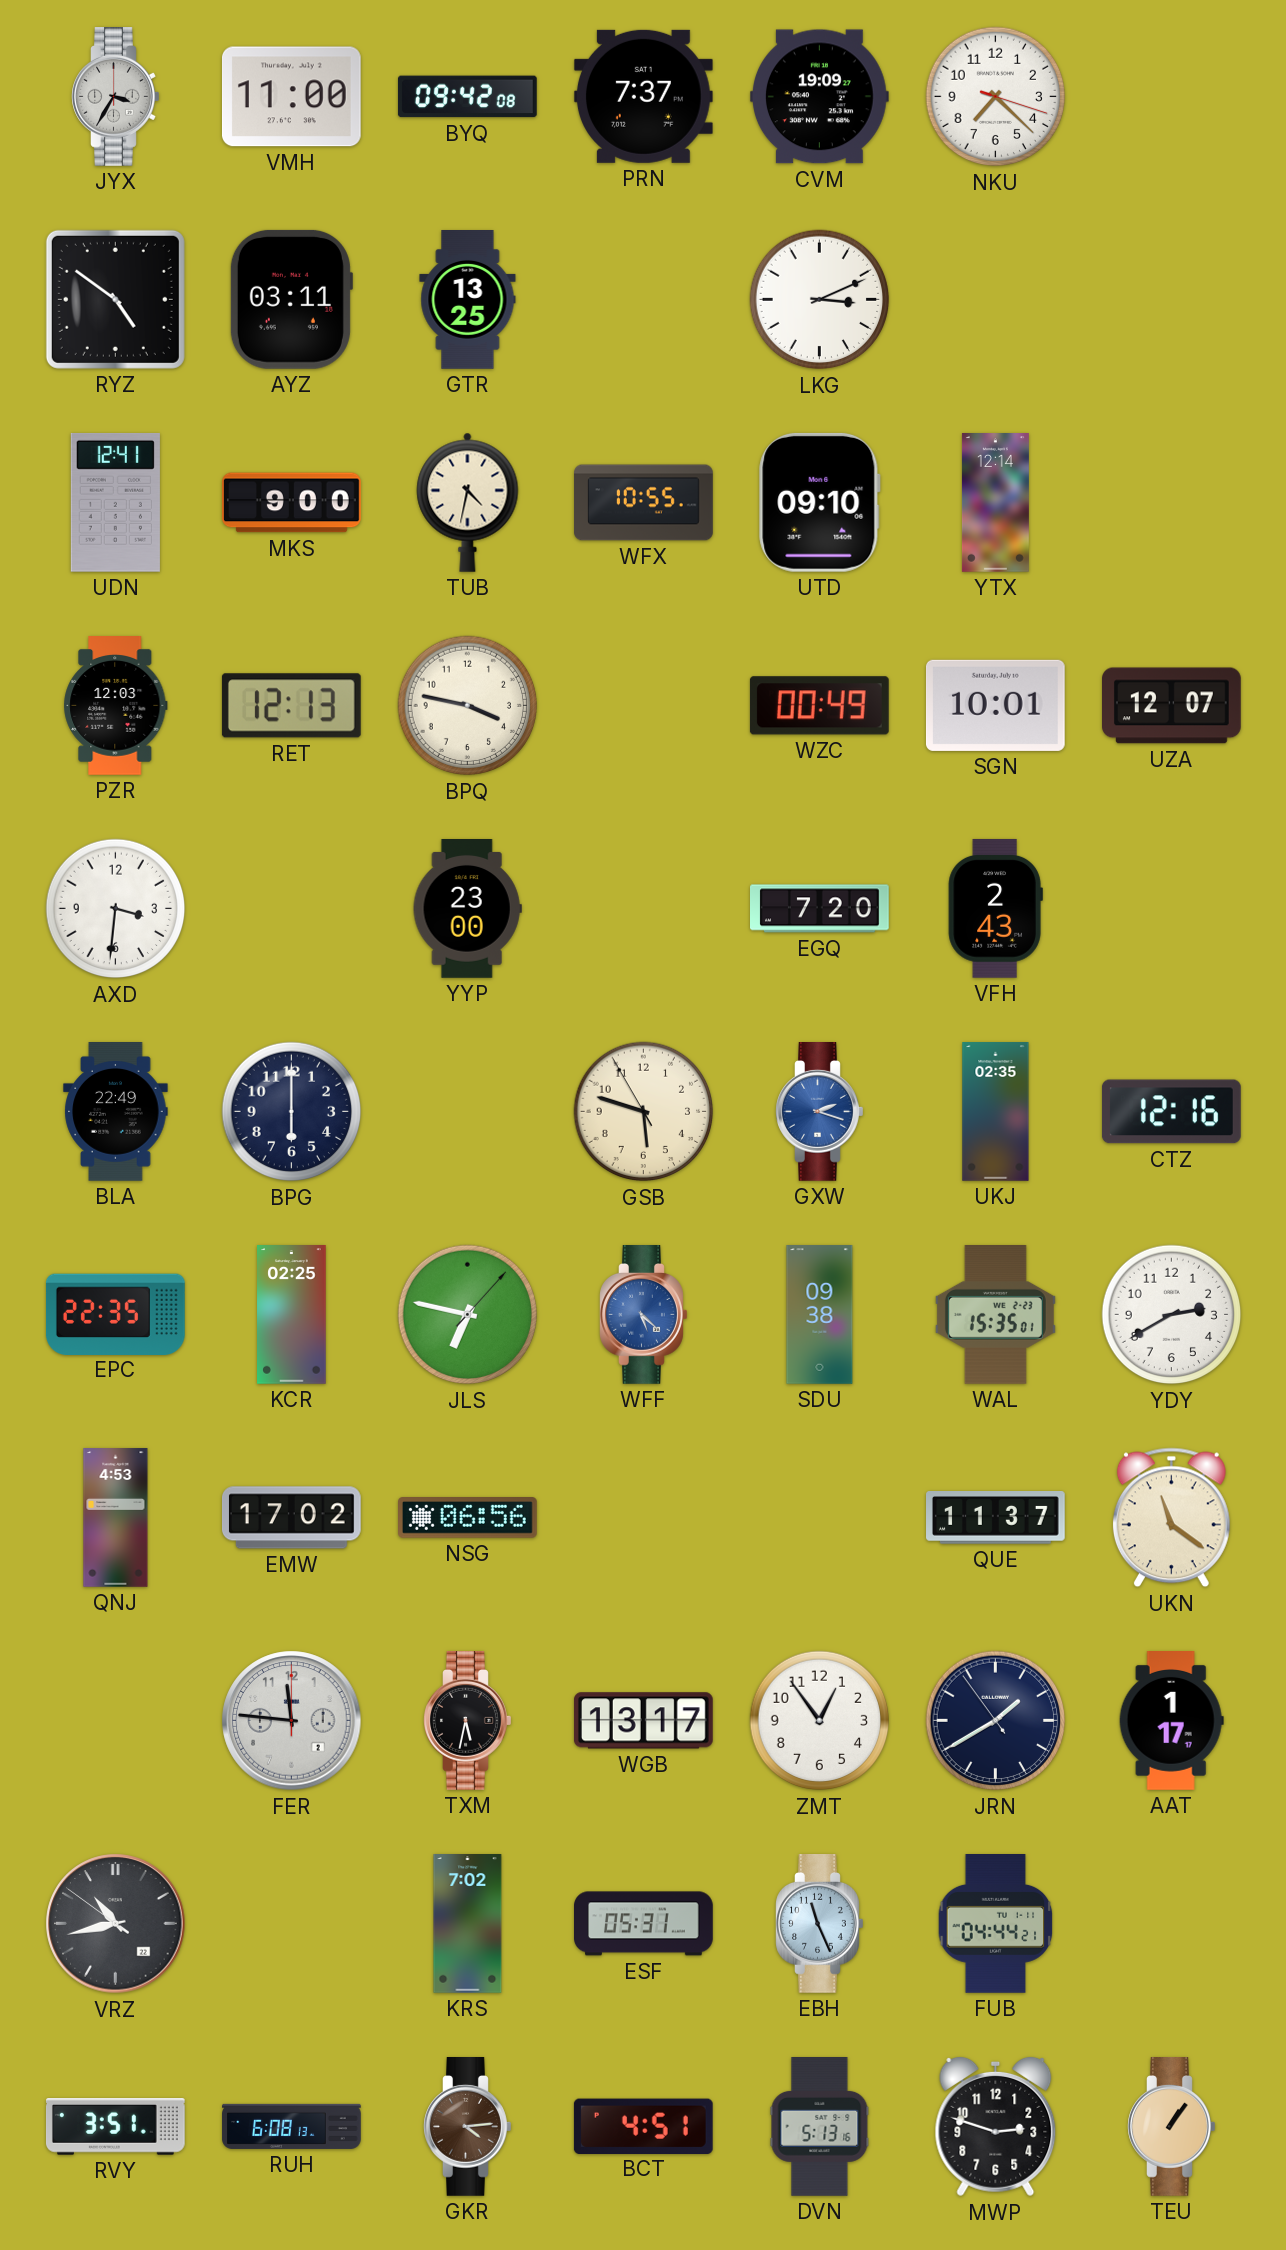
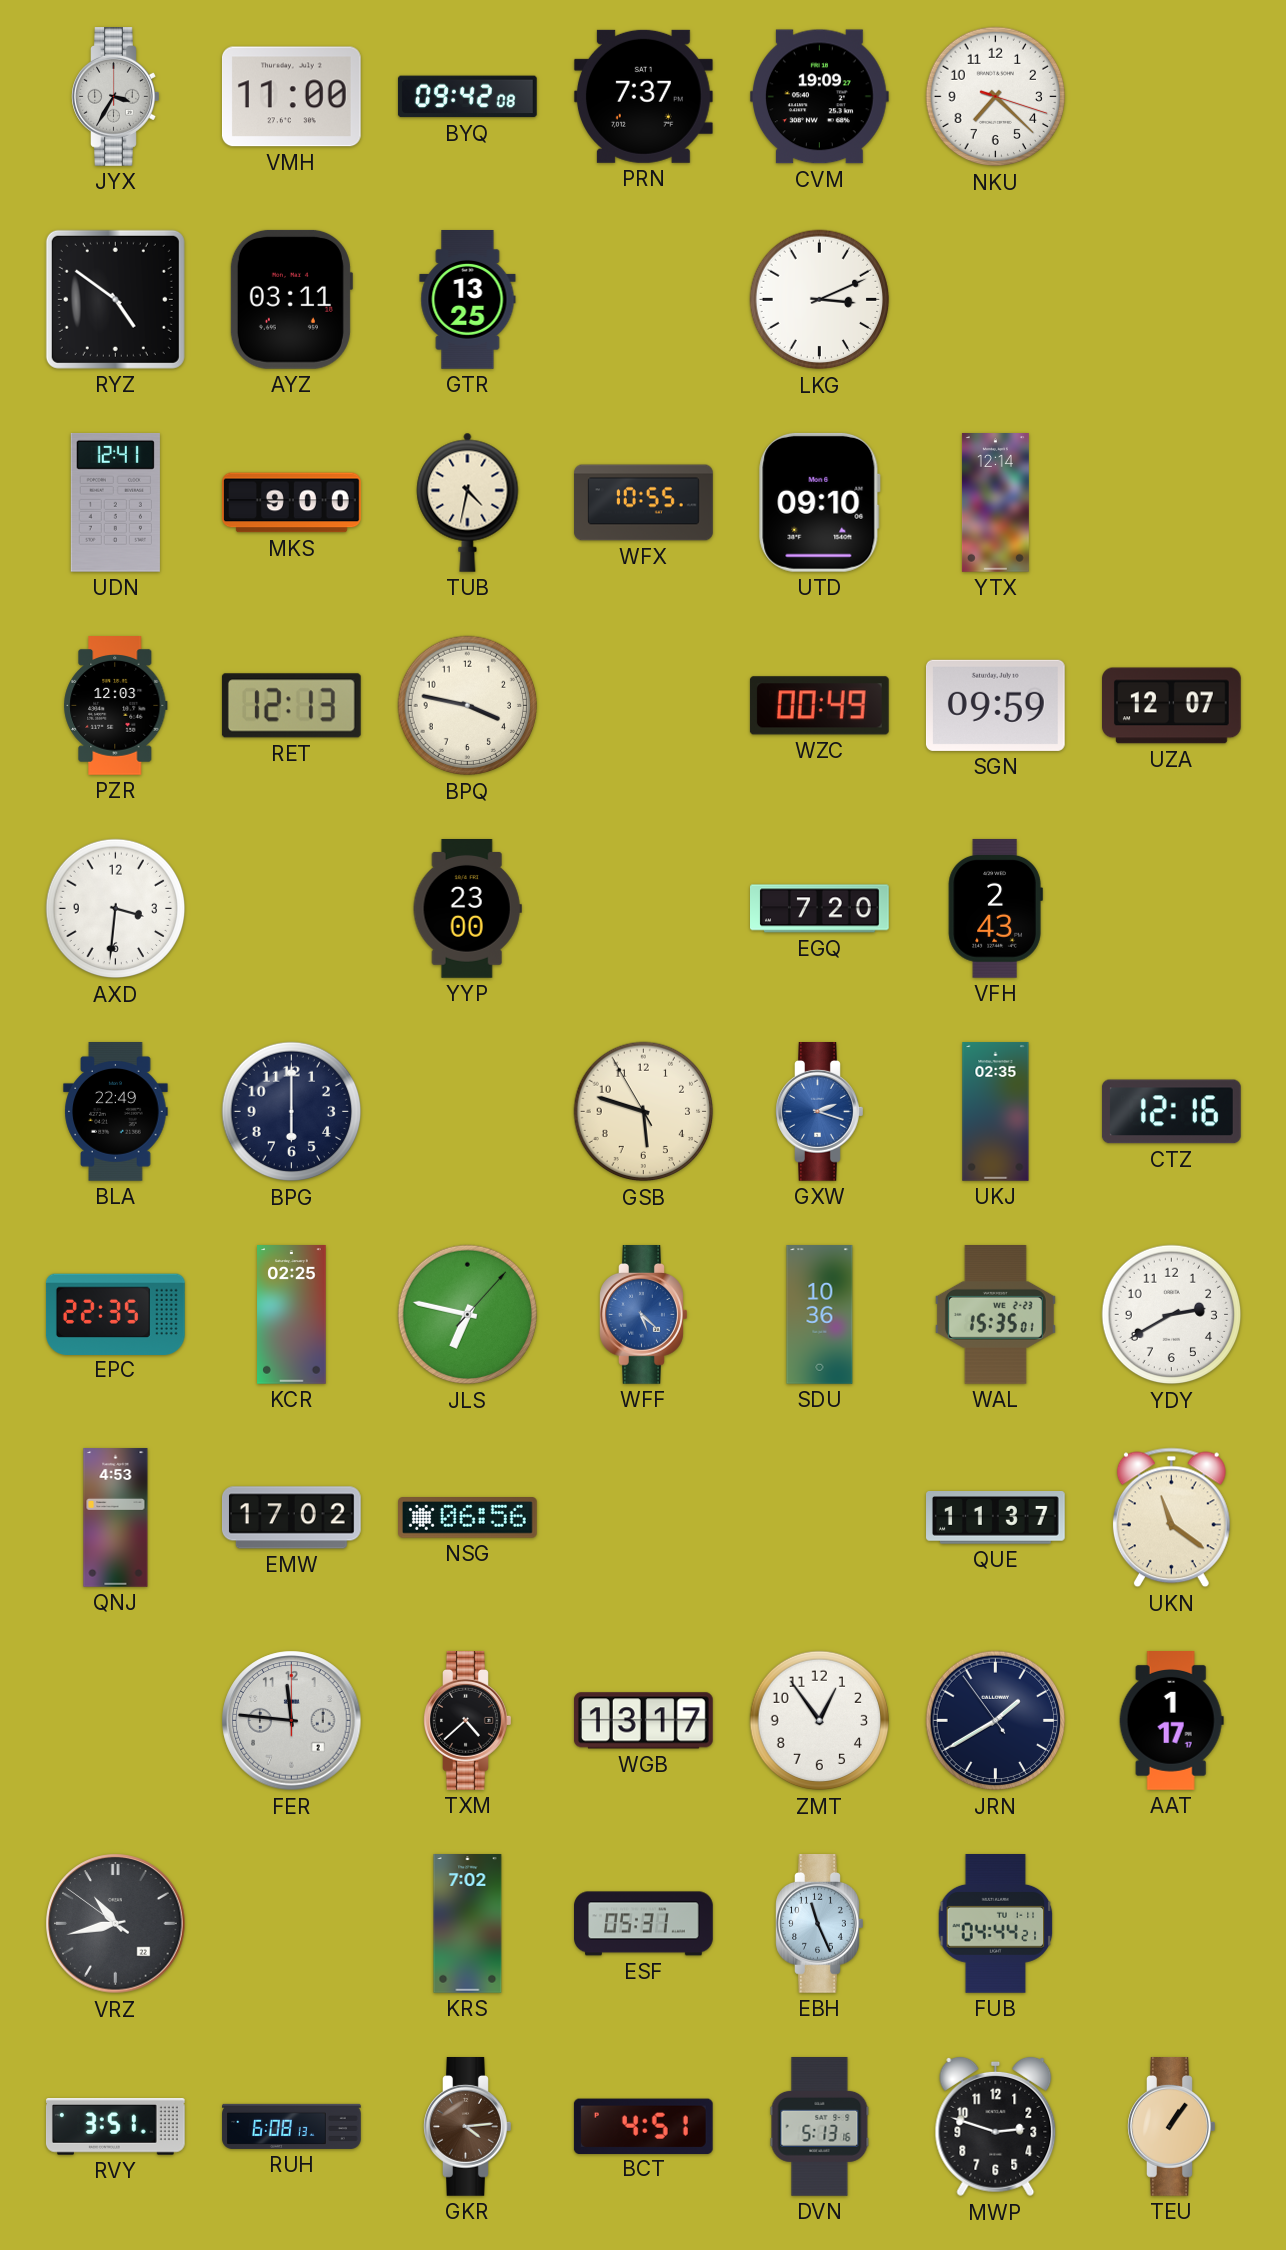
SGN: 10:01 -> 09:59 (995, 705)
SDU: 09:38 -> 10:36 (820, 1315)
TXM: 5:32 -> 4:38 (468, 1721)
